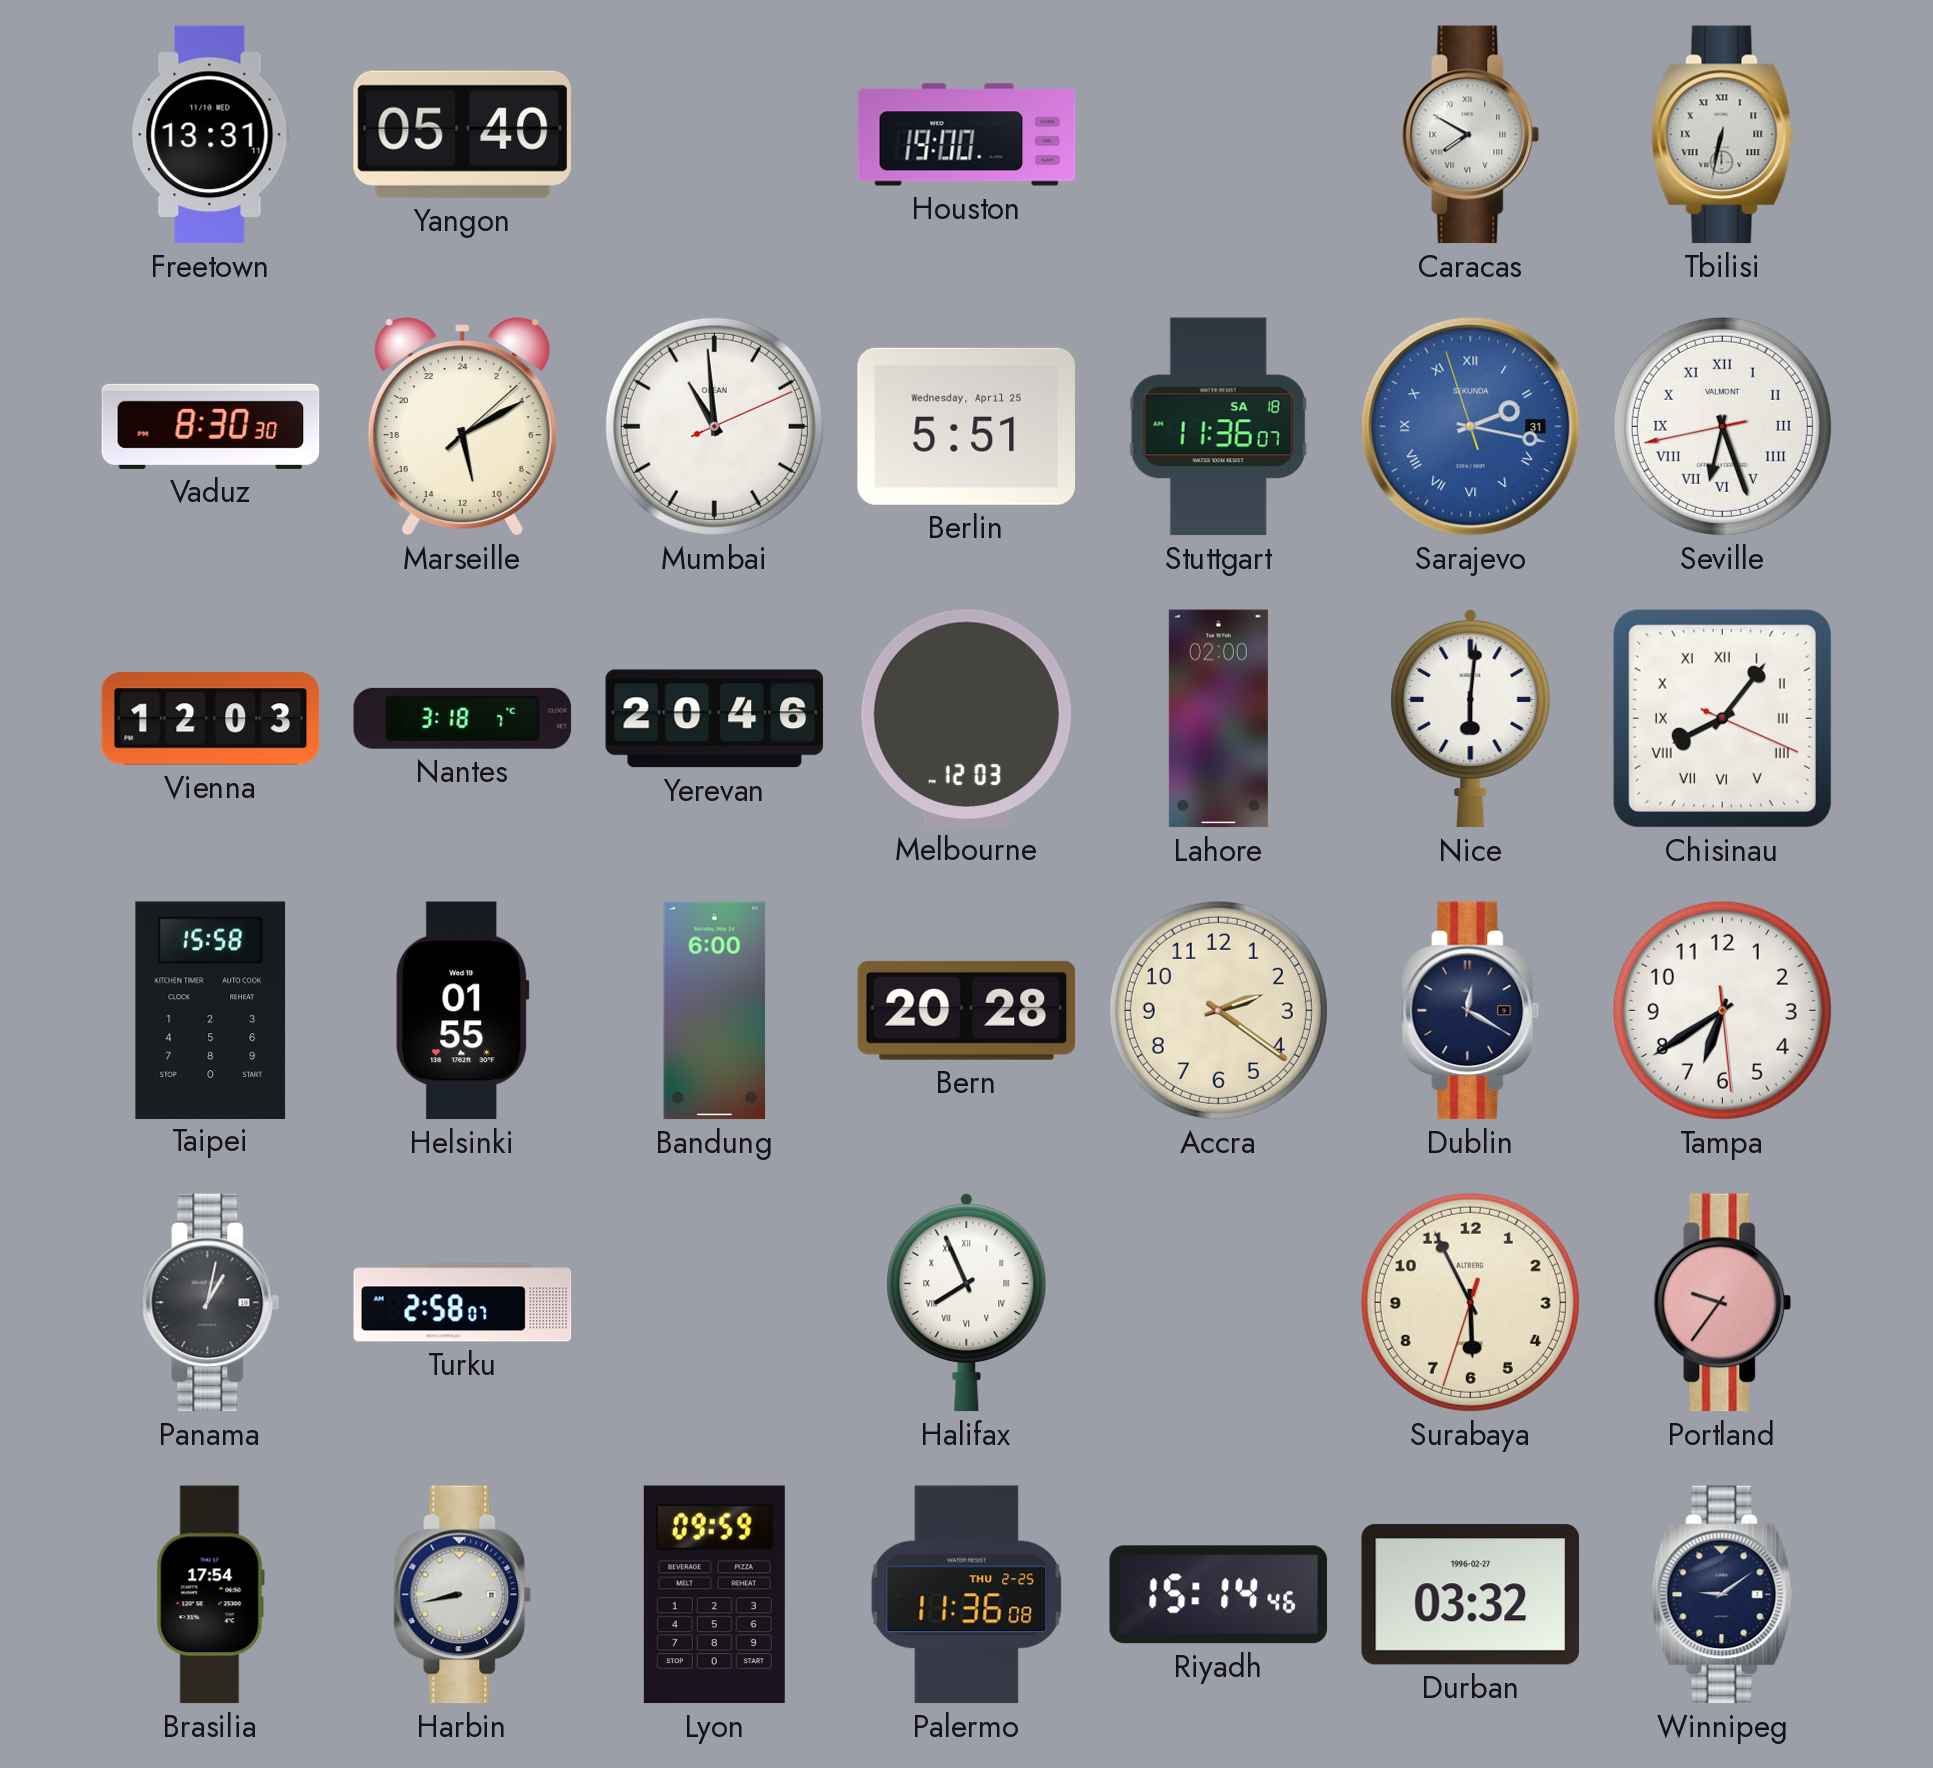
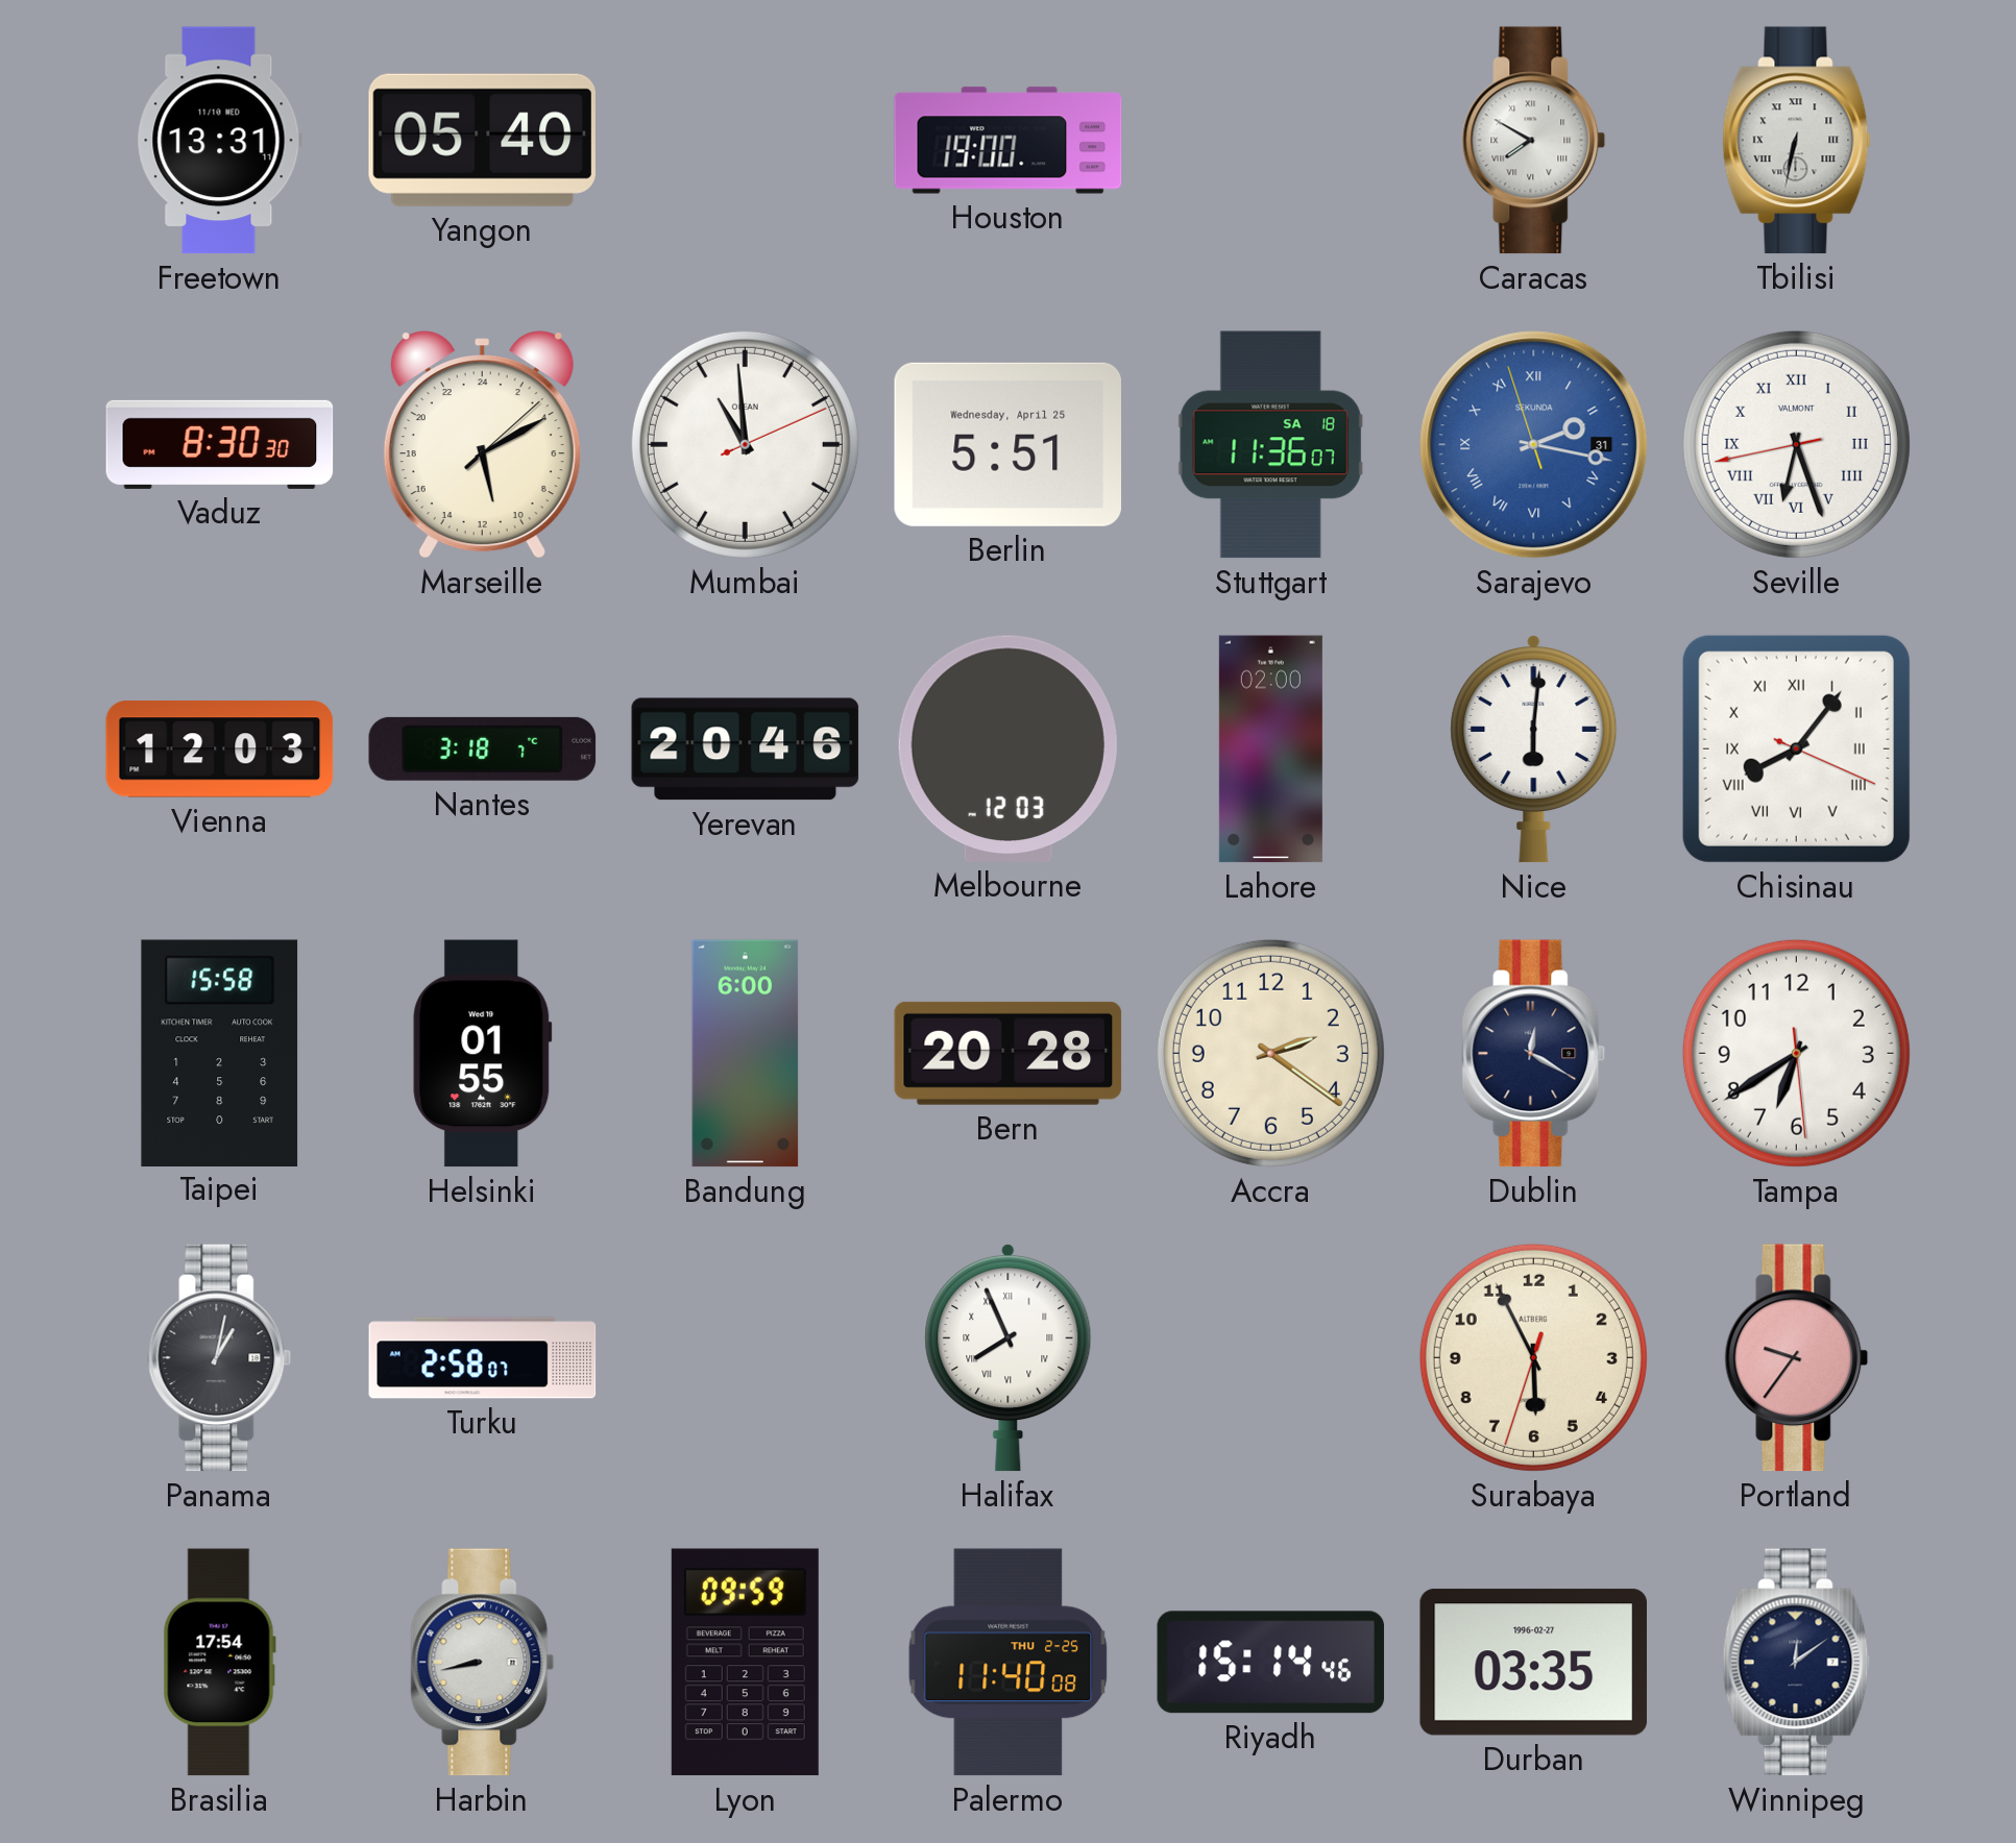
Palermo: 11:36 -> 11:40 (1009, 1663)
Durban: 03:32 -> 03:35 (1533, 1663)
Winnipeg: 9:09 -> 12:09 (1797, 1663)
